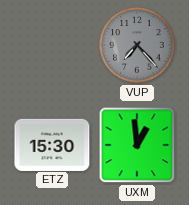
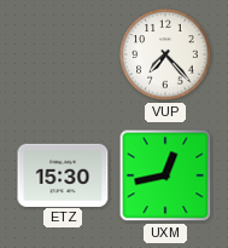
VUP dial: grey -> white (165, 54)
UXM: 12:59 -> 12:43 (165, 175)
